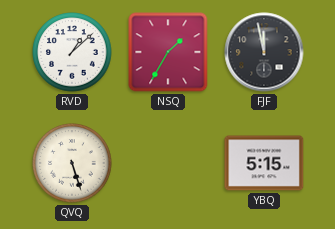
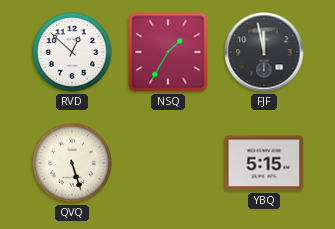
RVD: 1:08 -> 12:52 (72, 52)
